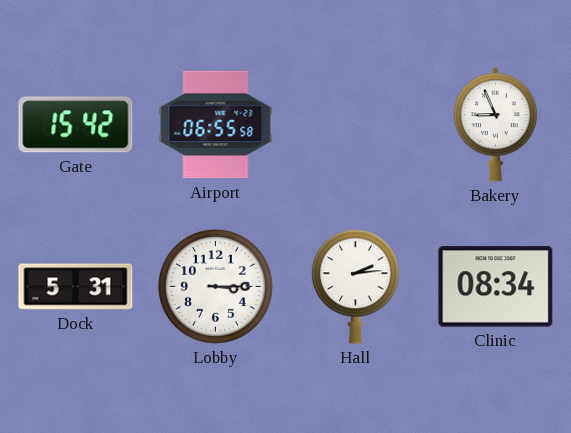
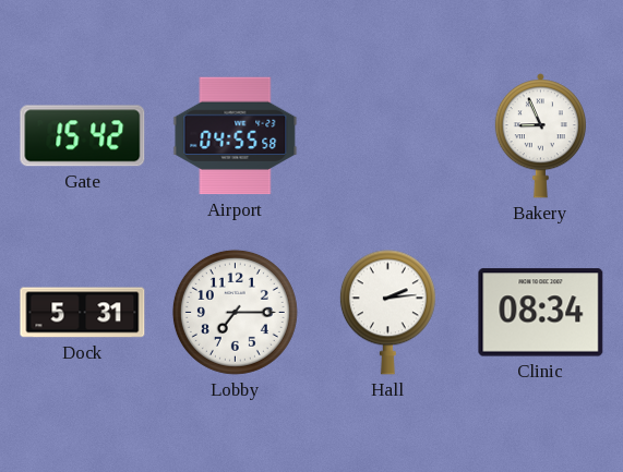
Airport: 06:55 -> 04:55 (236, 136)
Lobby: 3:15 -> 7:15 (235, 312)
